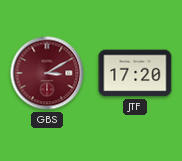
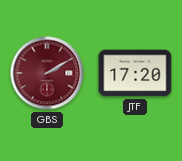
GBS: 3:10 -> 2:10 (47, 73)
